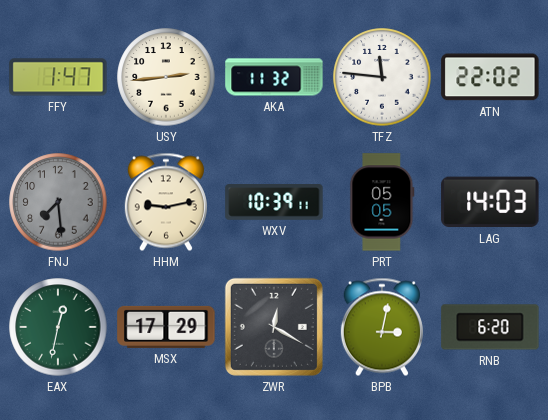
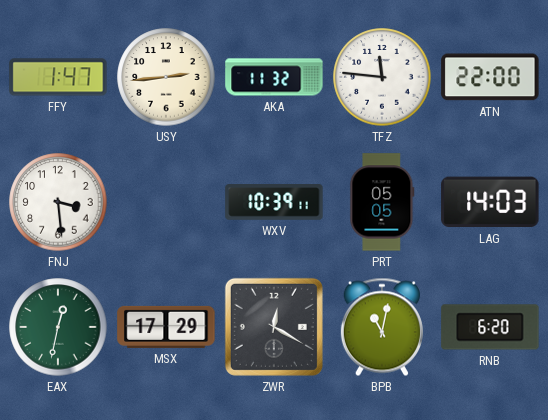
ATN: 22:02 -> 22:00 (490, 77)
FNJ: 7:29 -> 3:29 (58, 202)
FNJ dial: grey -> white (58, 202)
HHM: 9:13 -> none (166, 202)
BPB: 3:02 -> 11:02 (382, 327)
